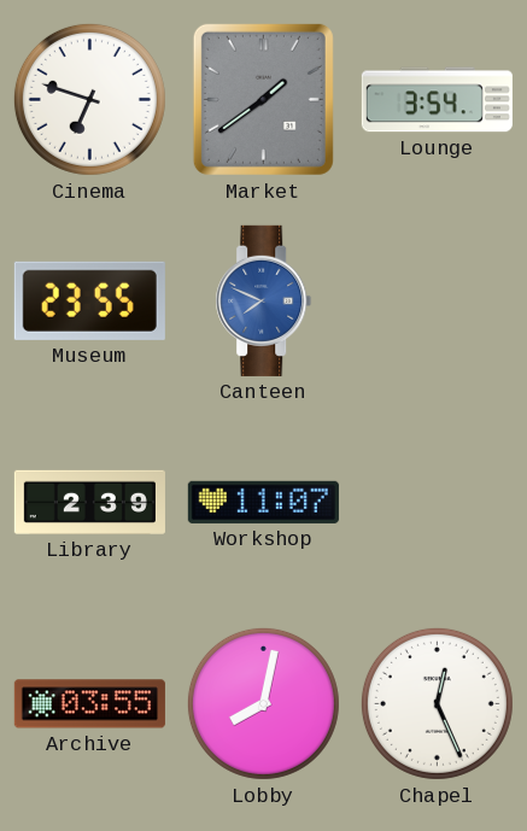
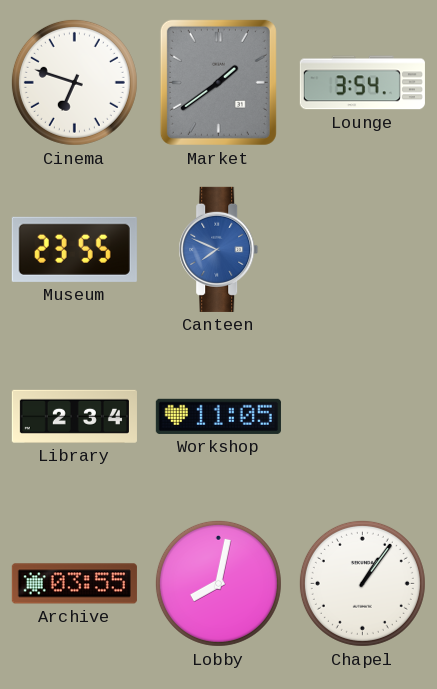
Library: 2:39 -> 2:34 (74, 416)
Workshop: 11:07 -> 11:05 (218, 416)
Chapel: 12:26 -> 1:06 (362, 583)
